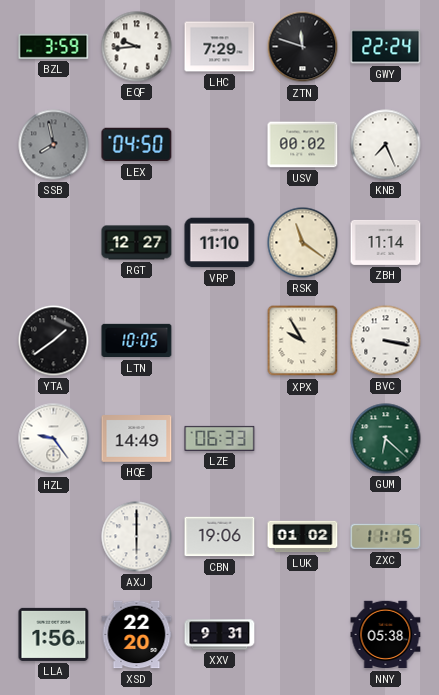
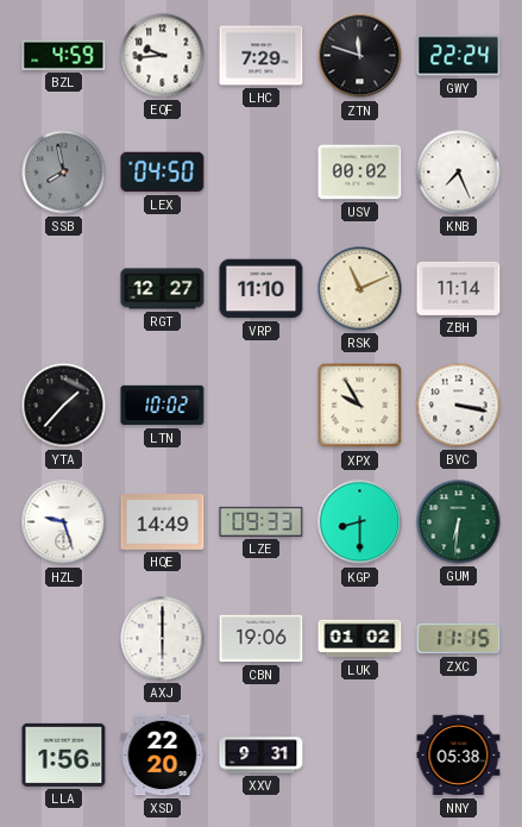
BZL: 3:59 -> 4:59 (64, 55)
RSK: 11:21 -> 11:11 (360, 289)
YTA: 1:39 -> 1:37 (64, 406)
LTN: 10:05 -> 10:02 (163, 406)
HZL: 9:24 -> 9:27 (64, 522)
LZE: 06:33 -> 09:33 (262, 521)
KGP: none -> 8:30 (360, 522)
GUM: 6:22 -> 6:31 (459, 522)
